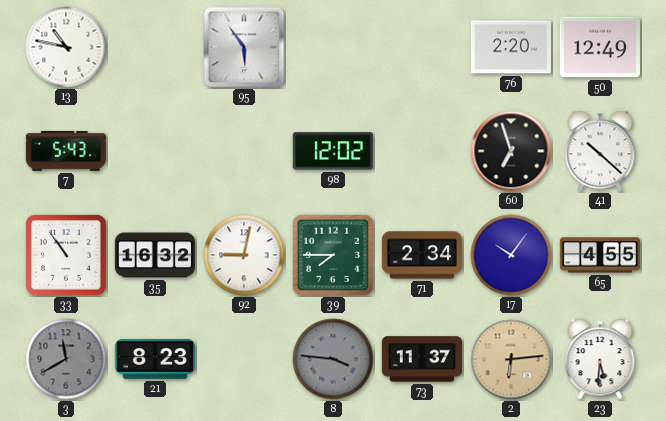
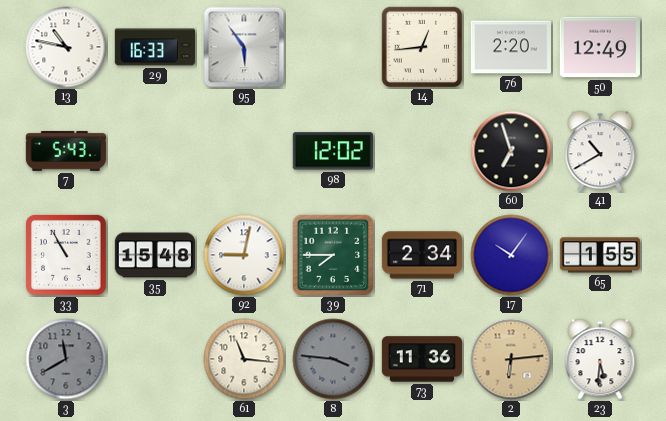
29: none -> 16:33 (155, 47)
14: none -> 12:44 (422, 47)
41: 10:22 -> 10:40 (600, 151)
33: 10:54 -> 10:55 (67, 256)
35: 16:32 -> 15:48 (154, 255)
65: 4:55 -> 1:55 (599, 255)
21: 8:23 -> none (154, 359)
61: none -> 11:16 (244, 359)
73: 11:37 -> 11:36 (421, 359)
